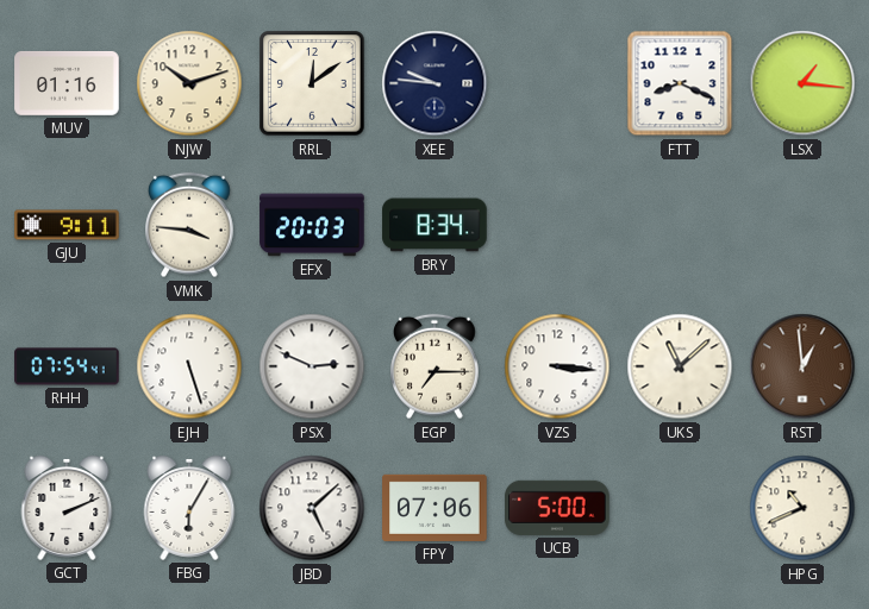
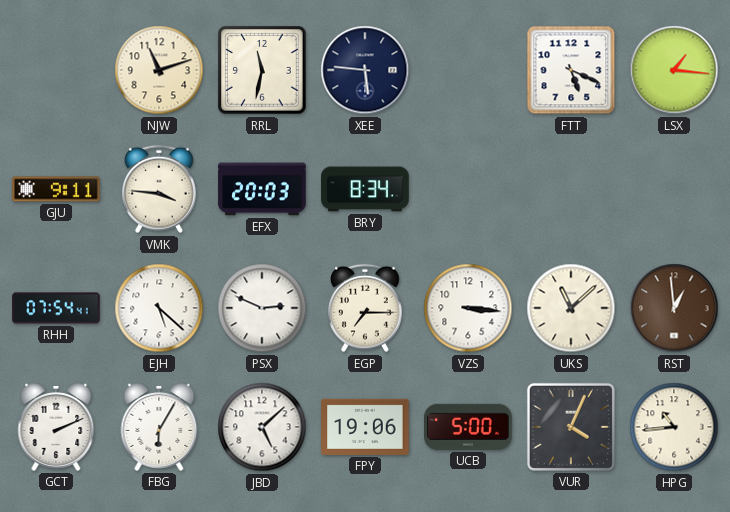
MUV: 01:16 -> none (67, 83)
NJW: 10:12 -> 11:12 (159, 70)
RRL: 12:09 -> 11:32 (262, 70)
XEE: 9:46 -> 5:46 (365, 70)
FTT: 8:19 -> 5:19 (571, 70)
EJH: 5:27 -> 5:22 (159, 308)
FPY: 07:06 -> 19:06 (365, 427)
VUR: none -> 4:04 (571, 427)
HPG: 10:41 -> 10:44 (674, 427)
